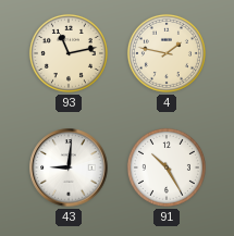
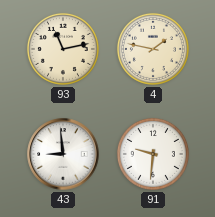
43: 9:01 -> 8:59 (63, 154)
91: 10:25 -> 9:31 (153, 154)
